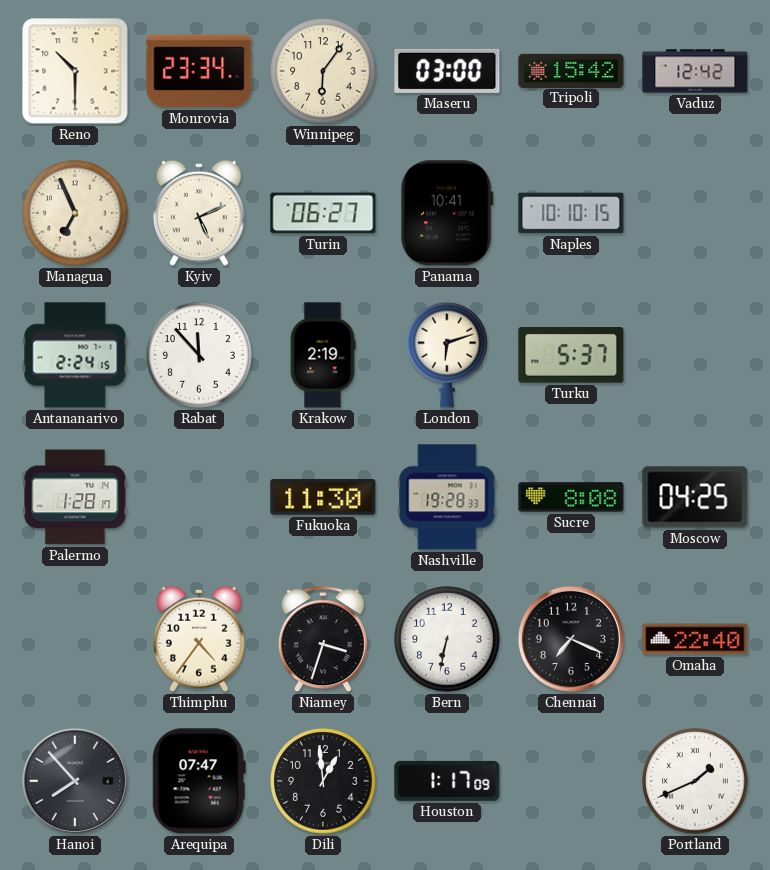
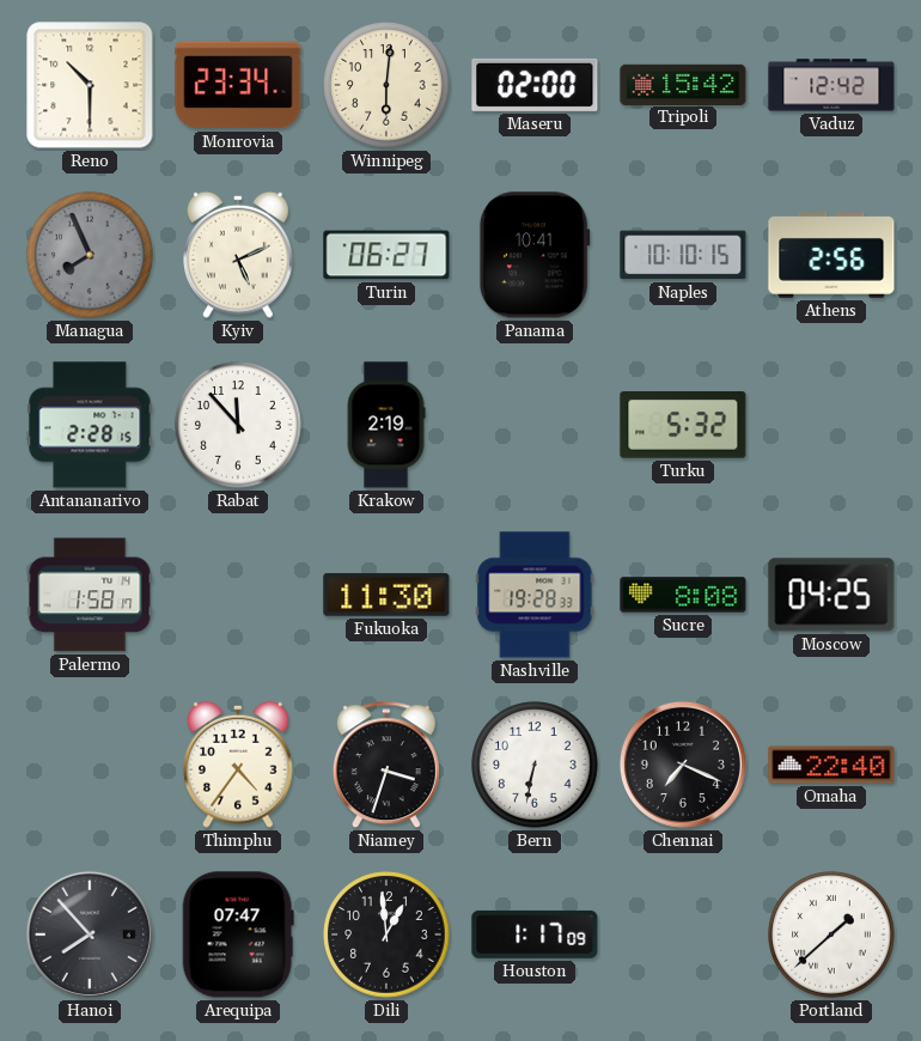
Winnipeg: 6:06 -> 6:01 (386, 85)
Maseru: 03:00 -> 02:00 (535, 85)
Managua: 6:56 -> 7:56 (90, 255)
Managua dial: cream -> grey (90, 255)
Athens: none -> 2:56 (831, 256)
Antananarivo: 2:24 -> 2:28 (90, 425)
London: 6:12 -> none (447, 355)
Turku: 5:37 -> 5:32 (683, 426)
Palermo: 1:28 -> 1:58 (90, 595)
Portland: 1:41 -> 1:38 (831, 935)
